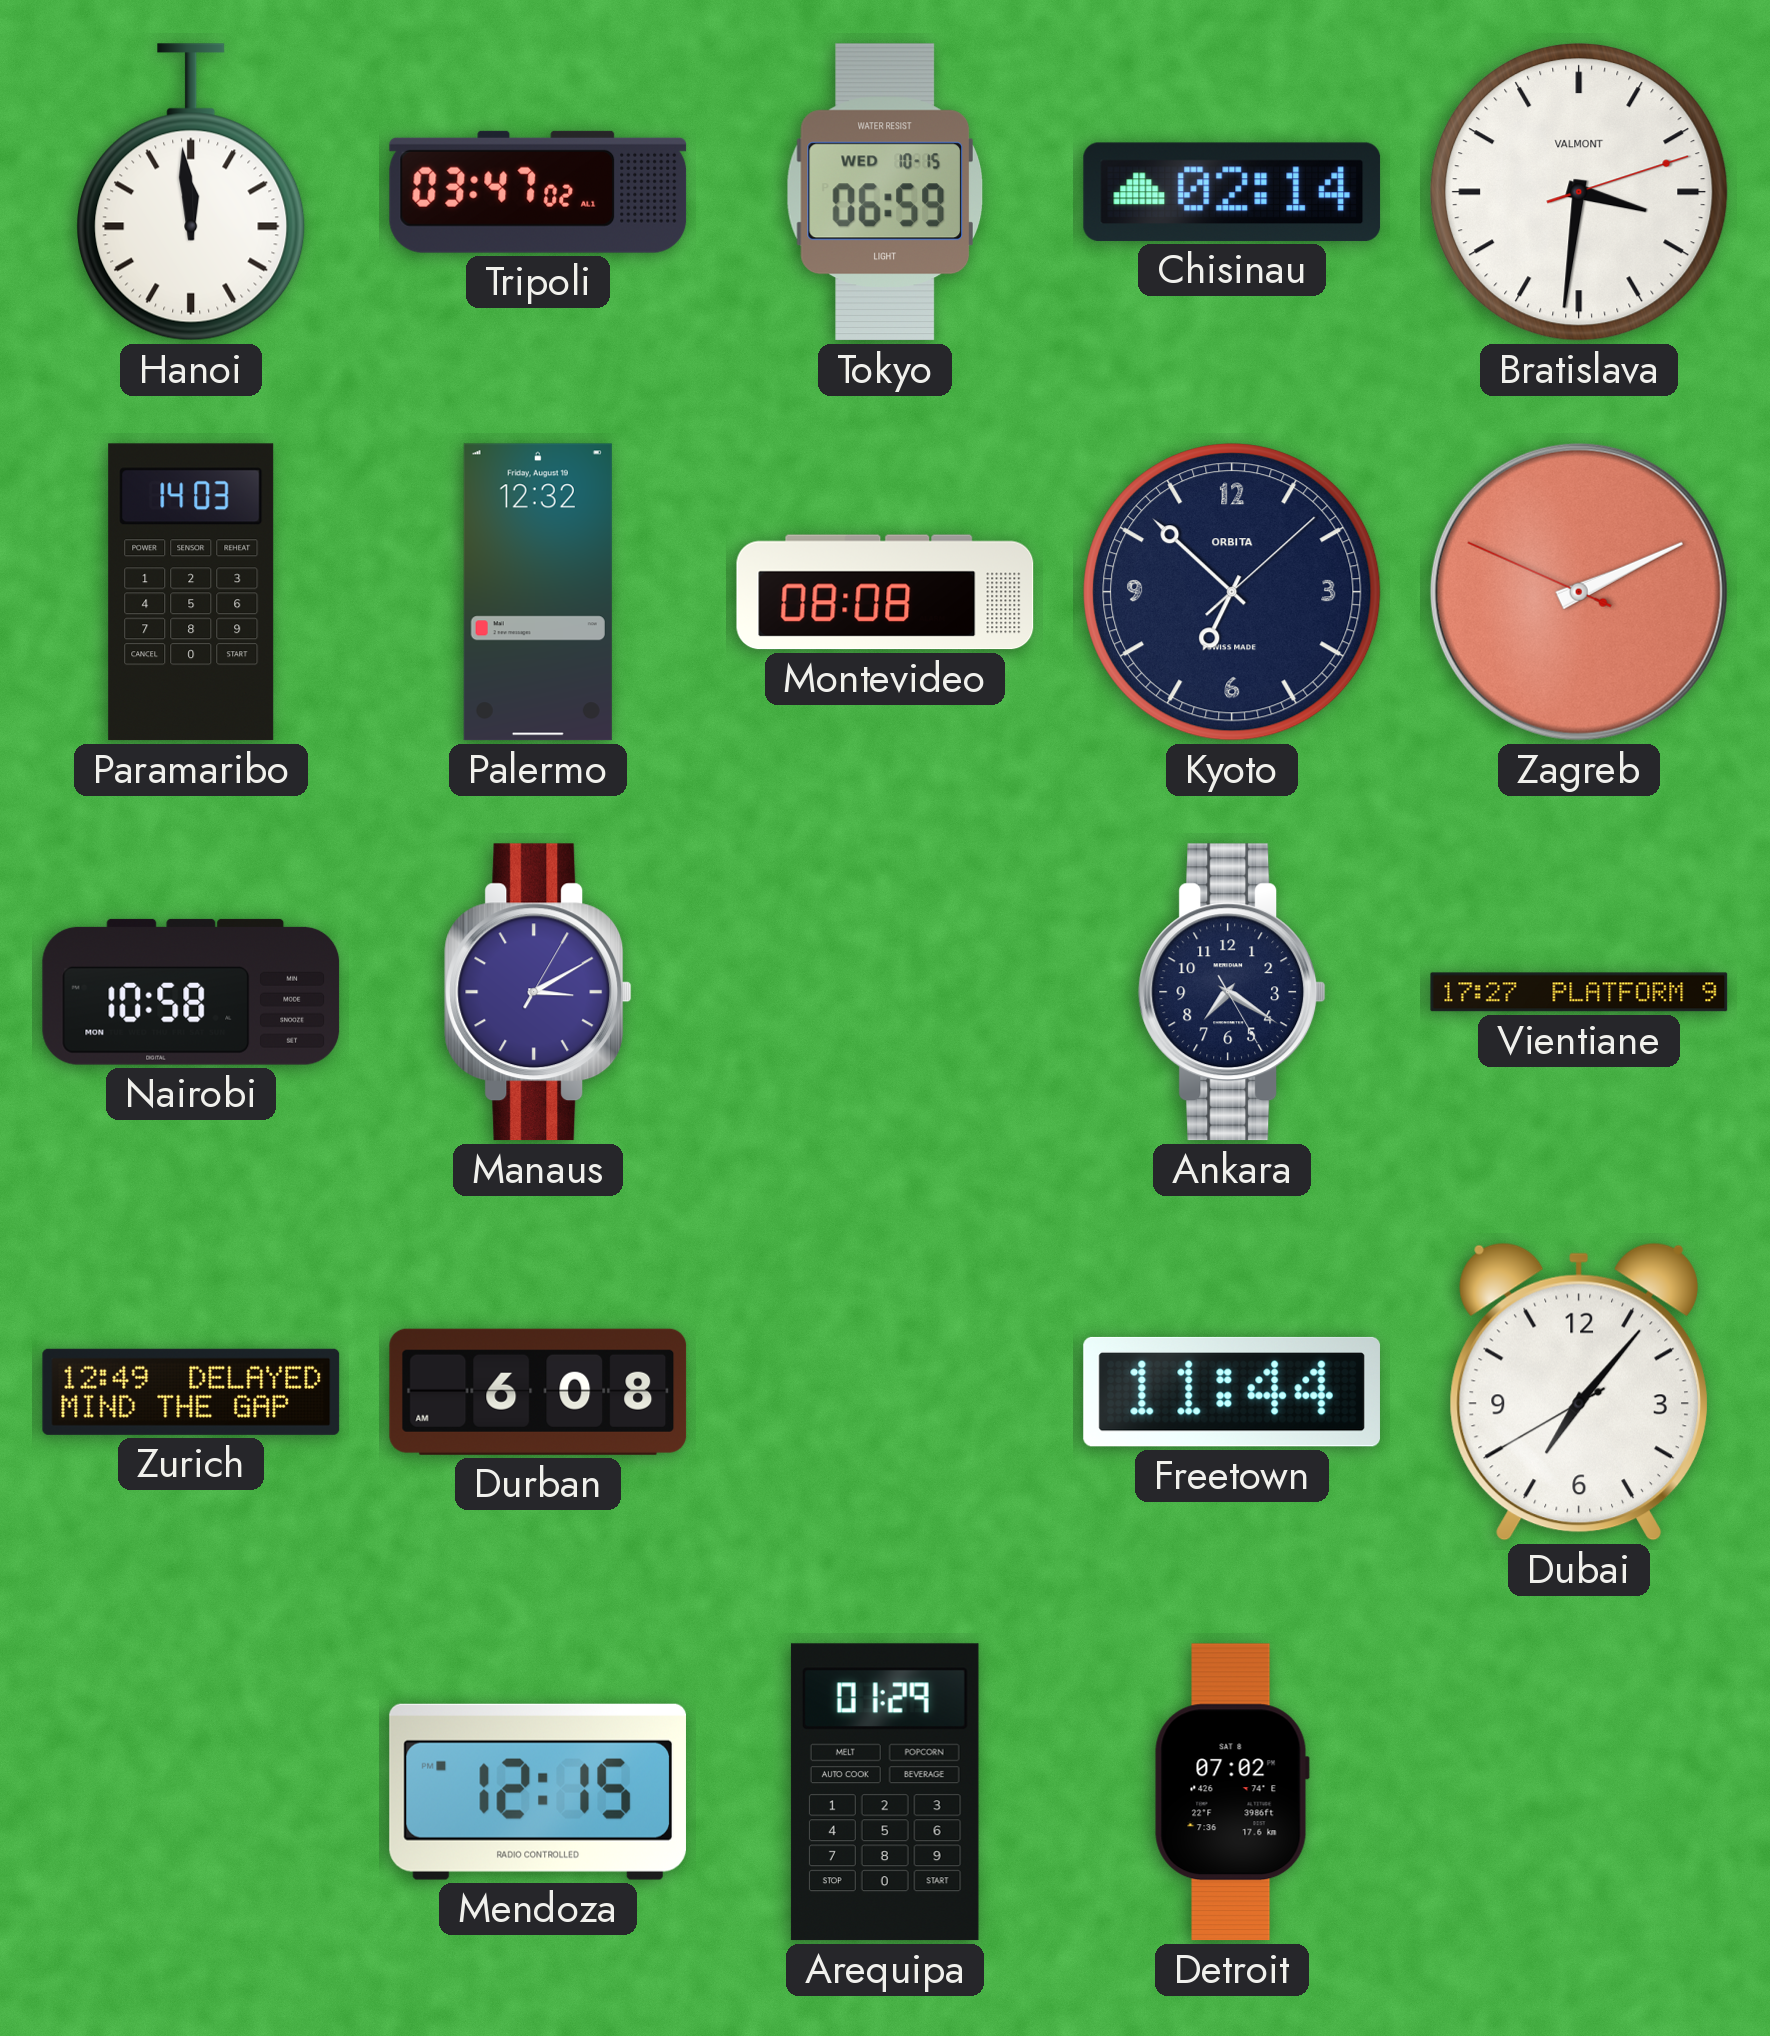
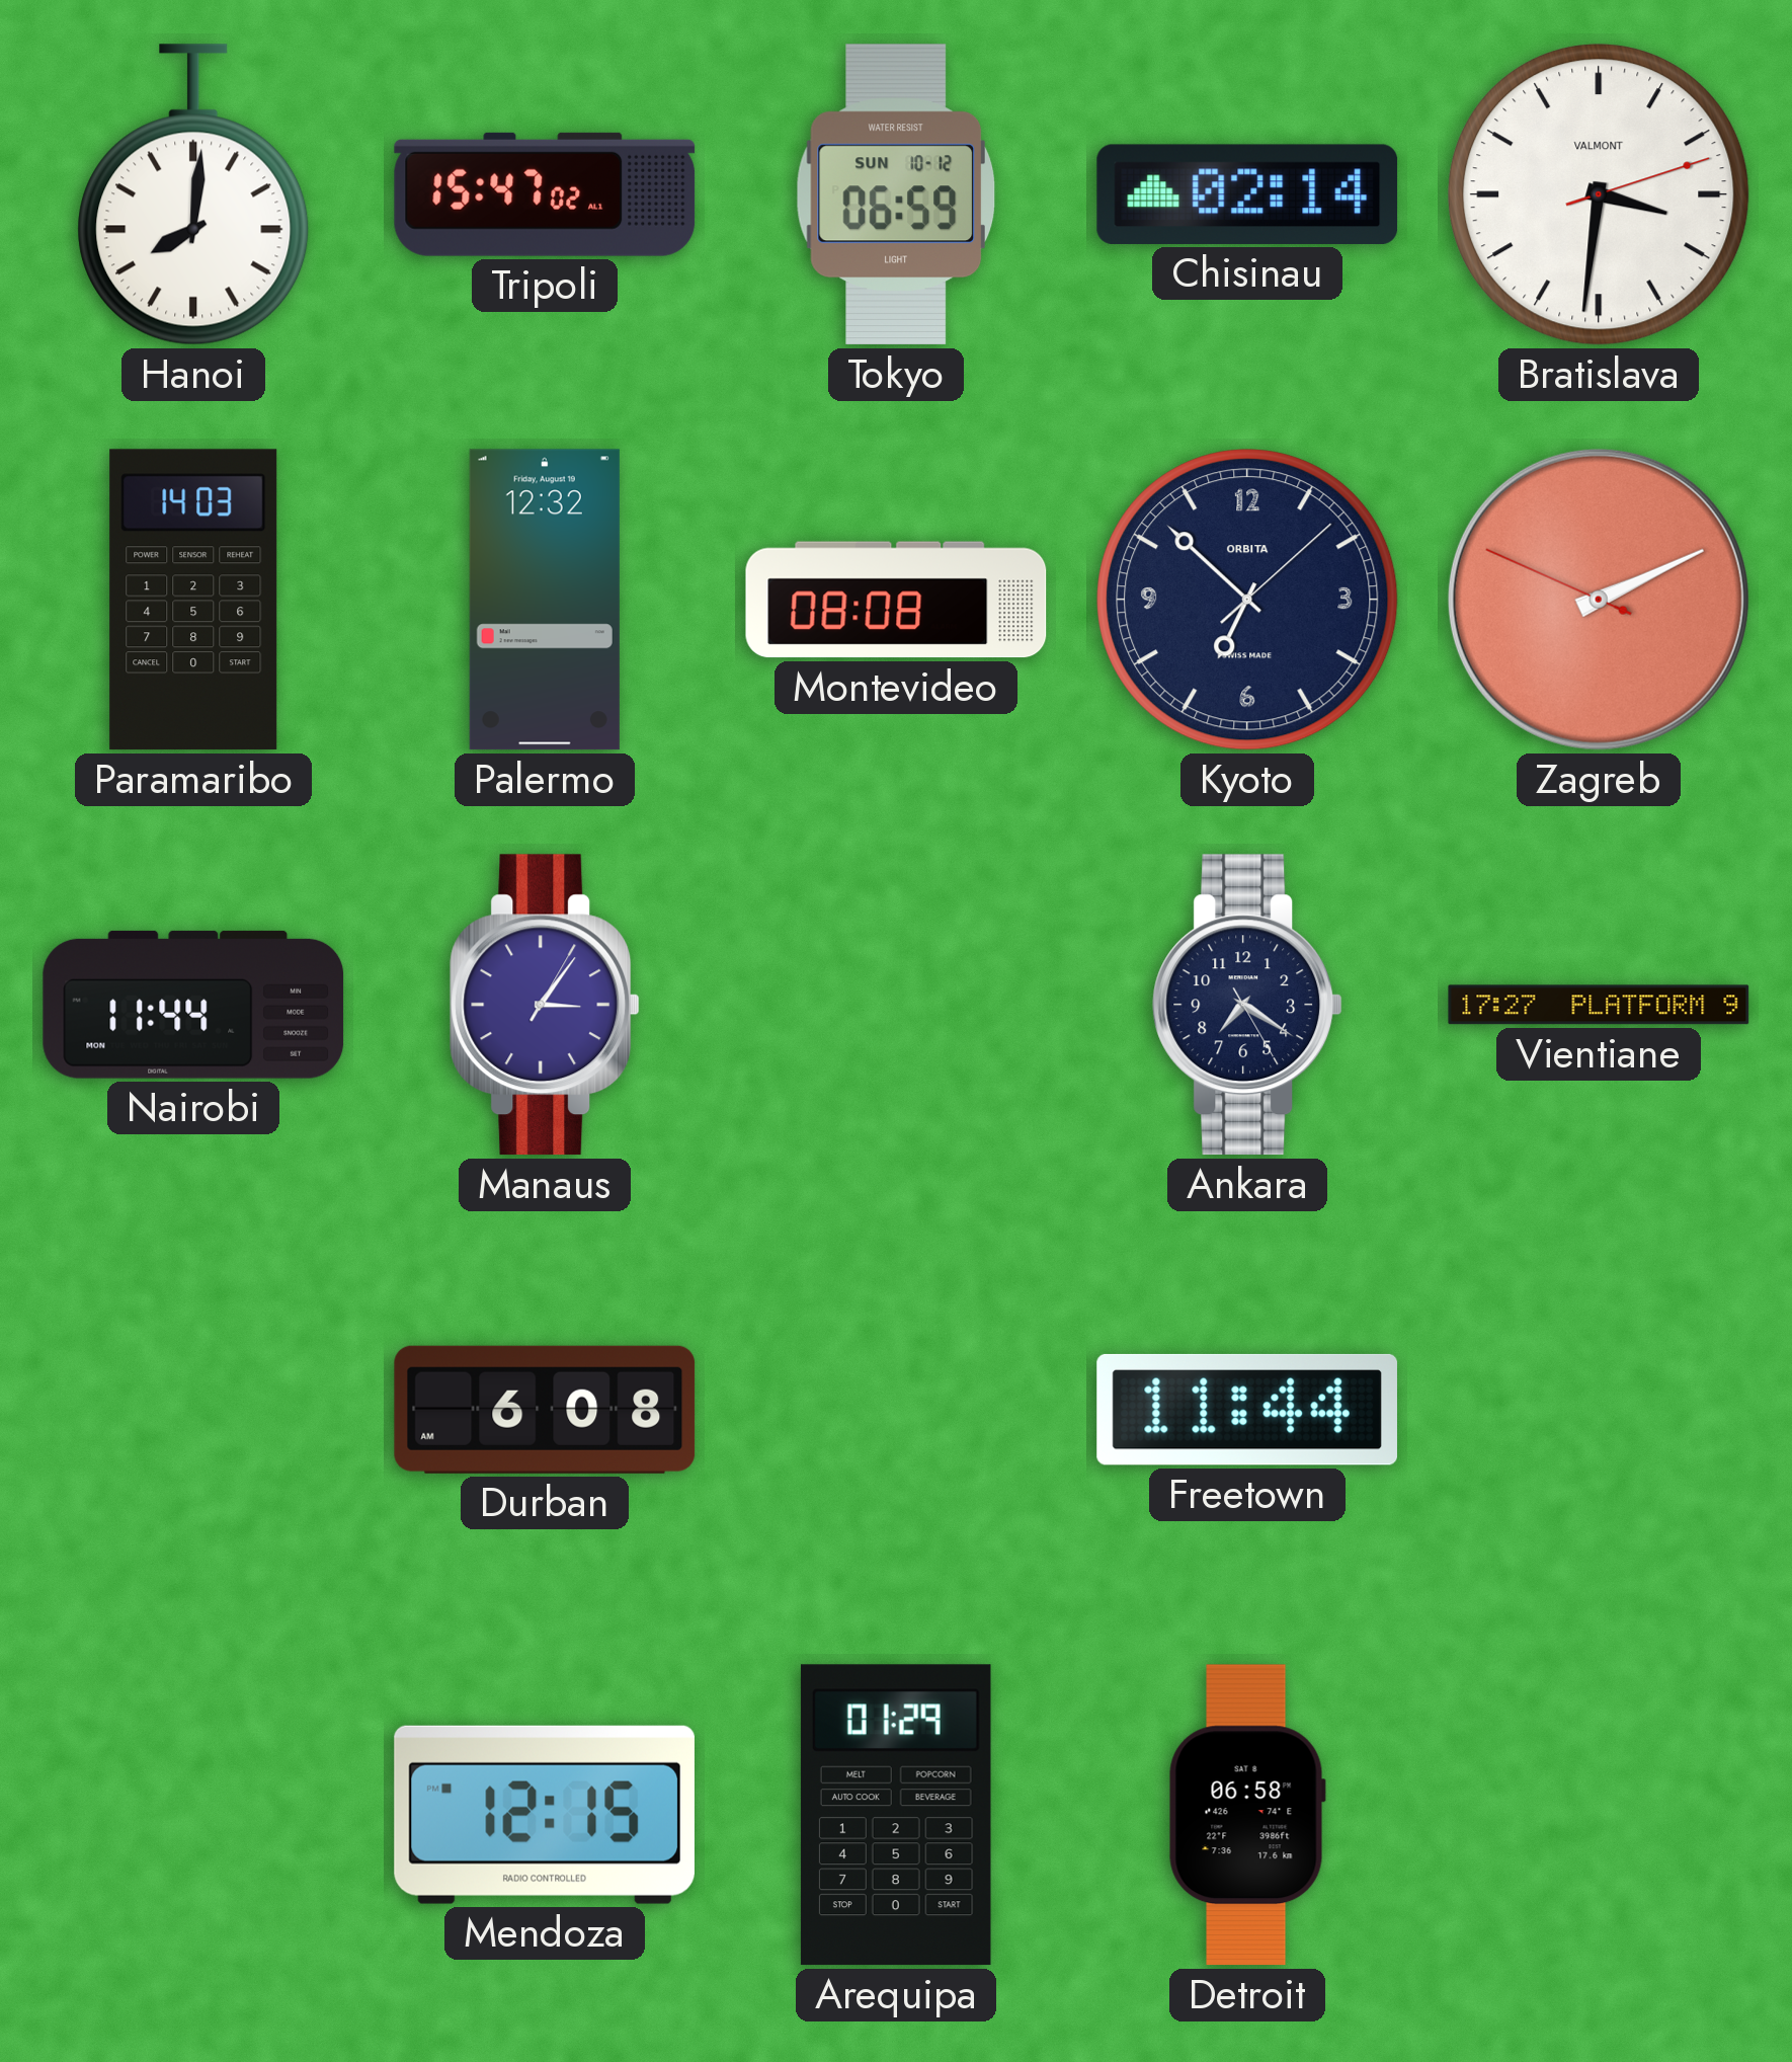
Hanoi: 11:59 -> 8:01 (193, 194)
Tripoli: 03:47 -> 15:47 (545, 194)
Tokyo date: WED 10-15 -> SUN 10-12 (895, 194)
Nairobi: 10:58 -> 11:44 (193, 1005)
Manaus: 3:10 -> 3:06 (545, 1005)
Zurich: 12:49 -> none (191, 1392)
Dubai: 7:06 -> none (1579, 1392)
Detroit: 07:02 -> 06:58 (1247, 1815)
